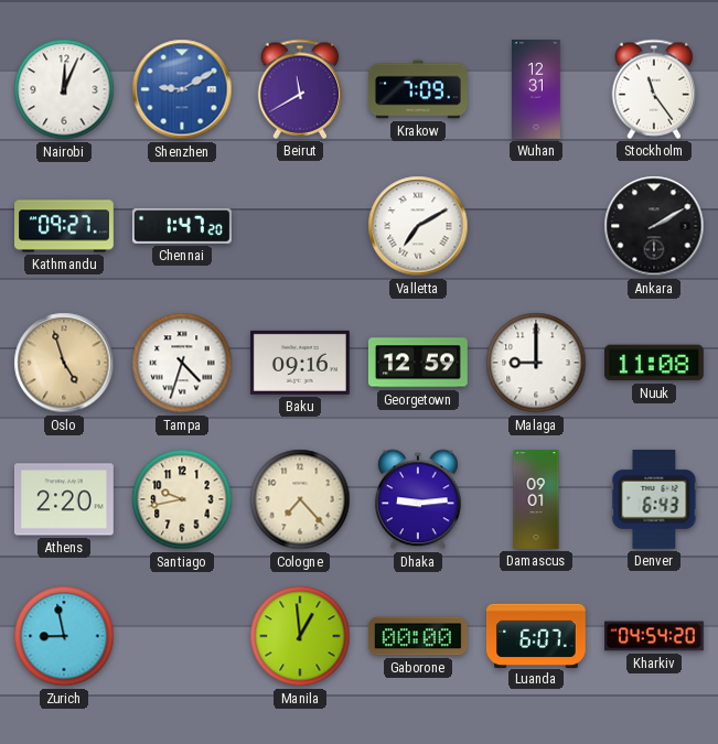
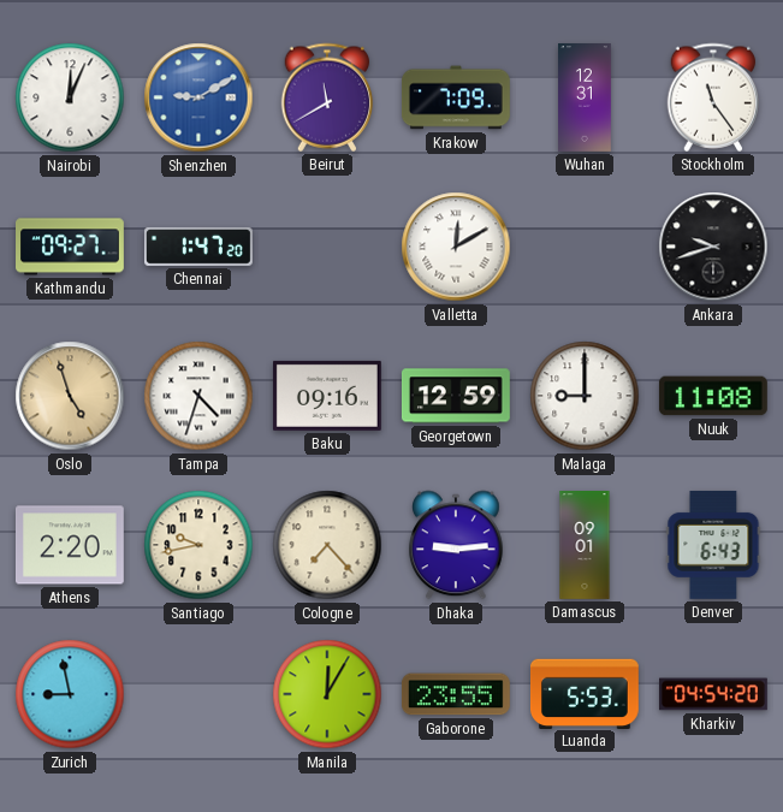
Valletta: 7:10 -> 12:10 (456, 247)
Ankara: 2:10 -> 9:42 (713, 247)
Manila: 12:59 -> 12:05 (327, 694)
Gaborone: 00:00 -> 23:55 (456, 694)
Luanda: 6:07 -> 5:53 (585, 693)
